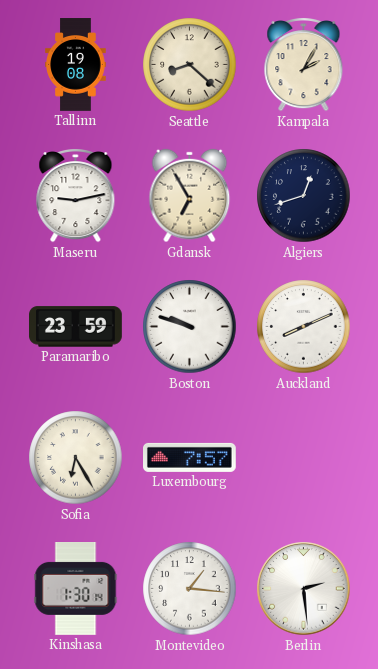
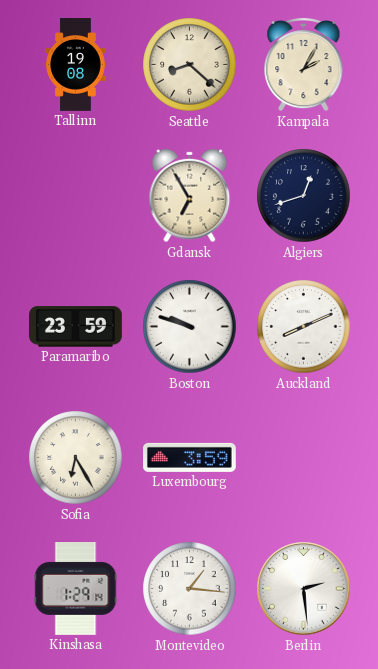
Maseru: 9:13 -> none (76, 196)
Luxembourg: 7:57 -> 3:59 (190, 457)
Kinshasa: 1:30 -> 1:29 (76, 589)
